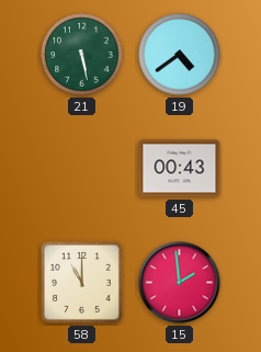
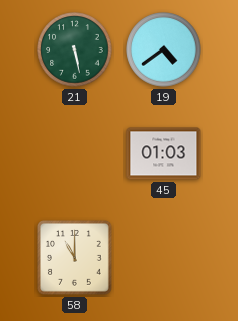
45: 00:43 -> 01:03 (164, 154)
15: 1:59 -> none (180, 283)
